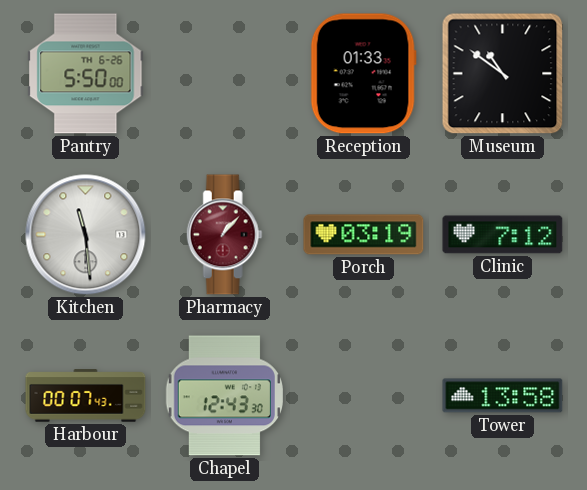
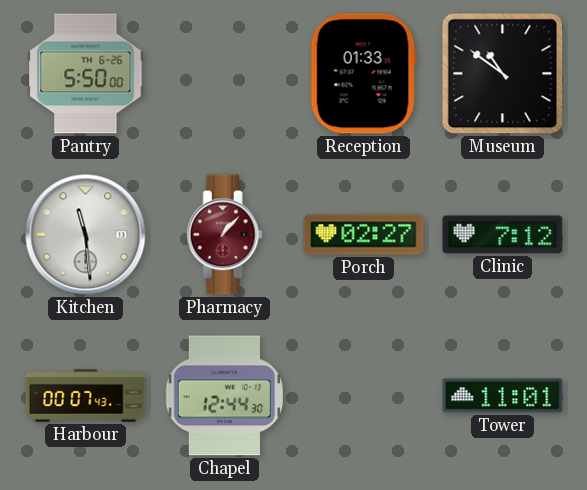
Porch: 03:19 -> 02:27 (364, 235)
Chapel: 12:43 -> 12:44 (224, 396)
Tower: 13:58 -> 11:01 (503, 396)
